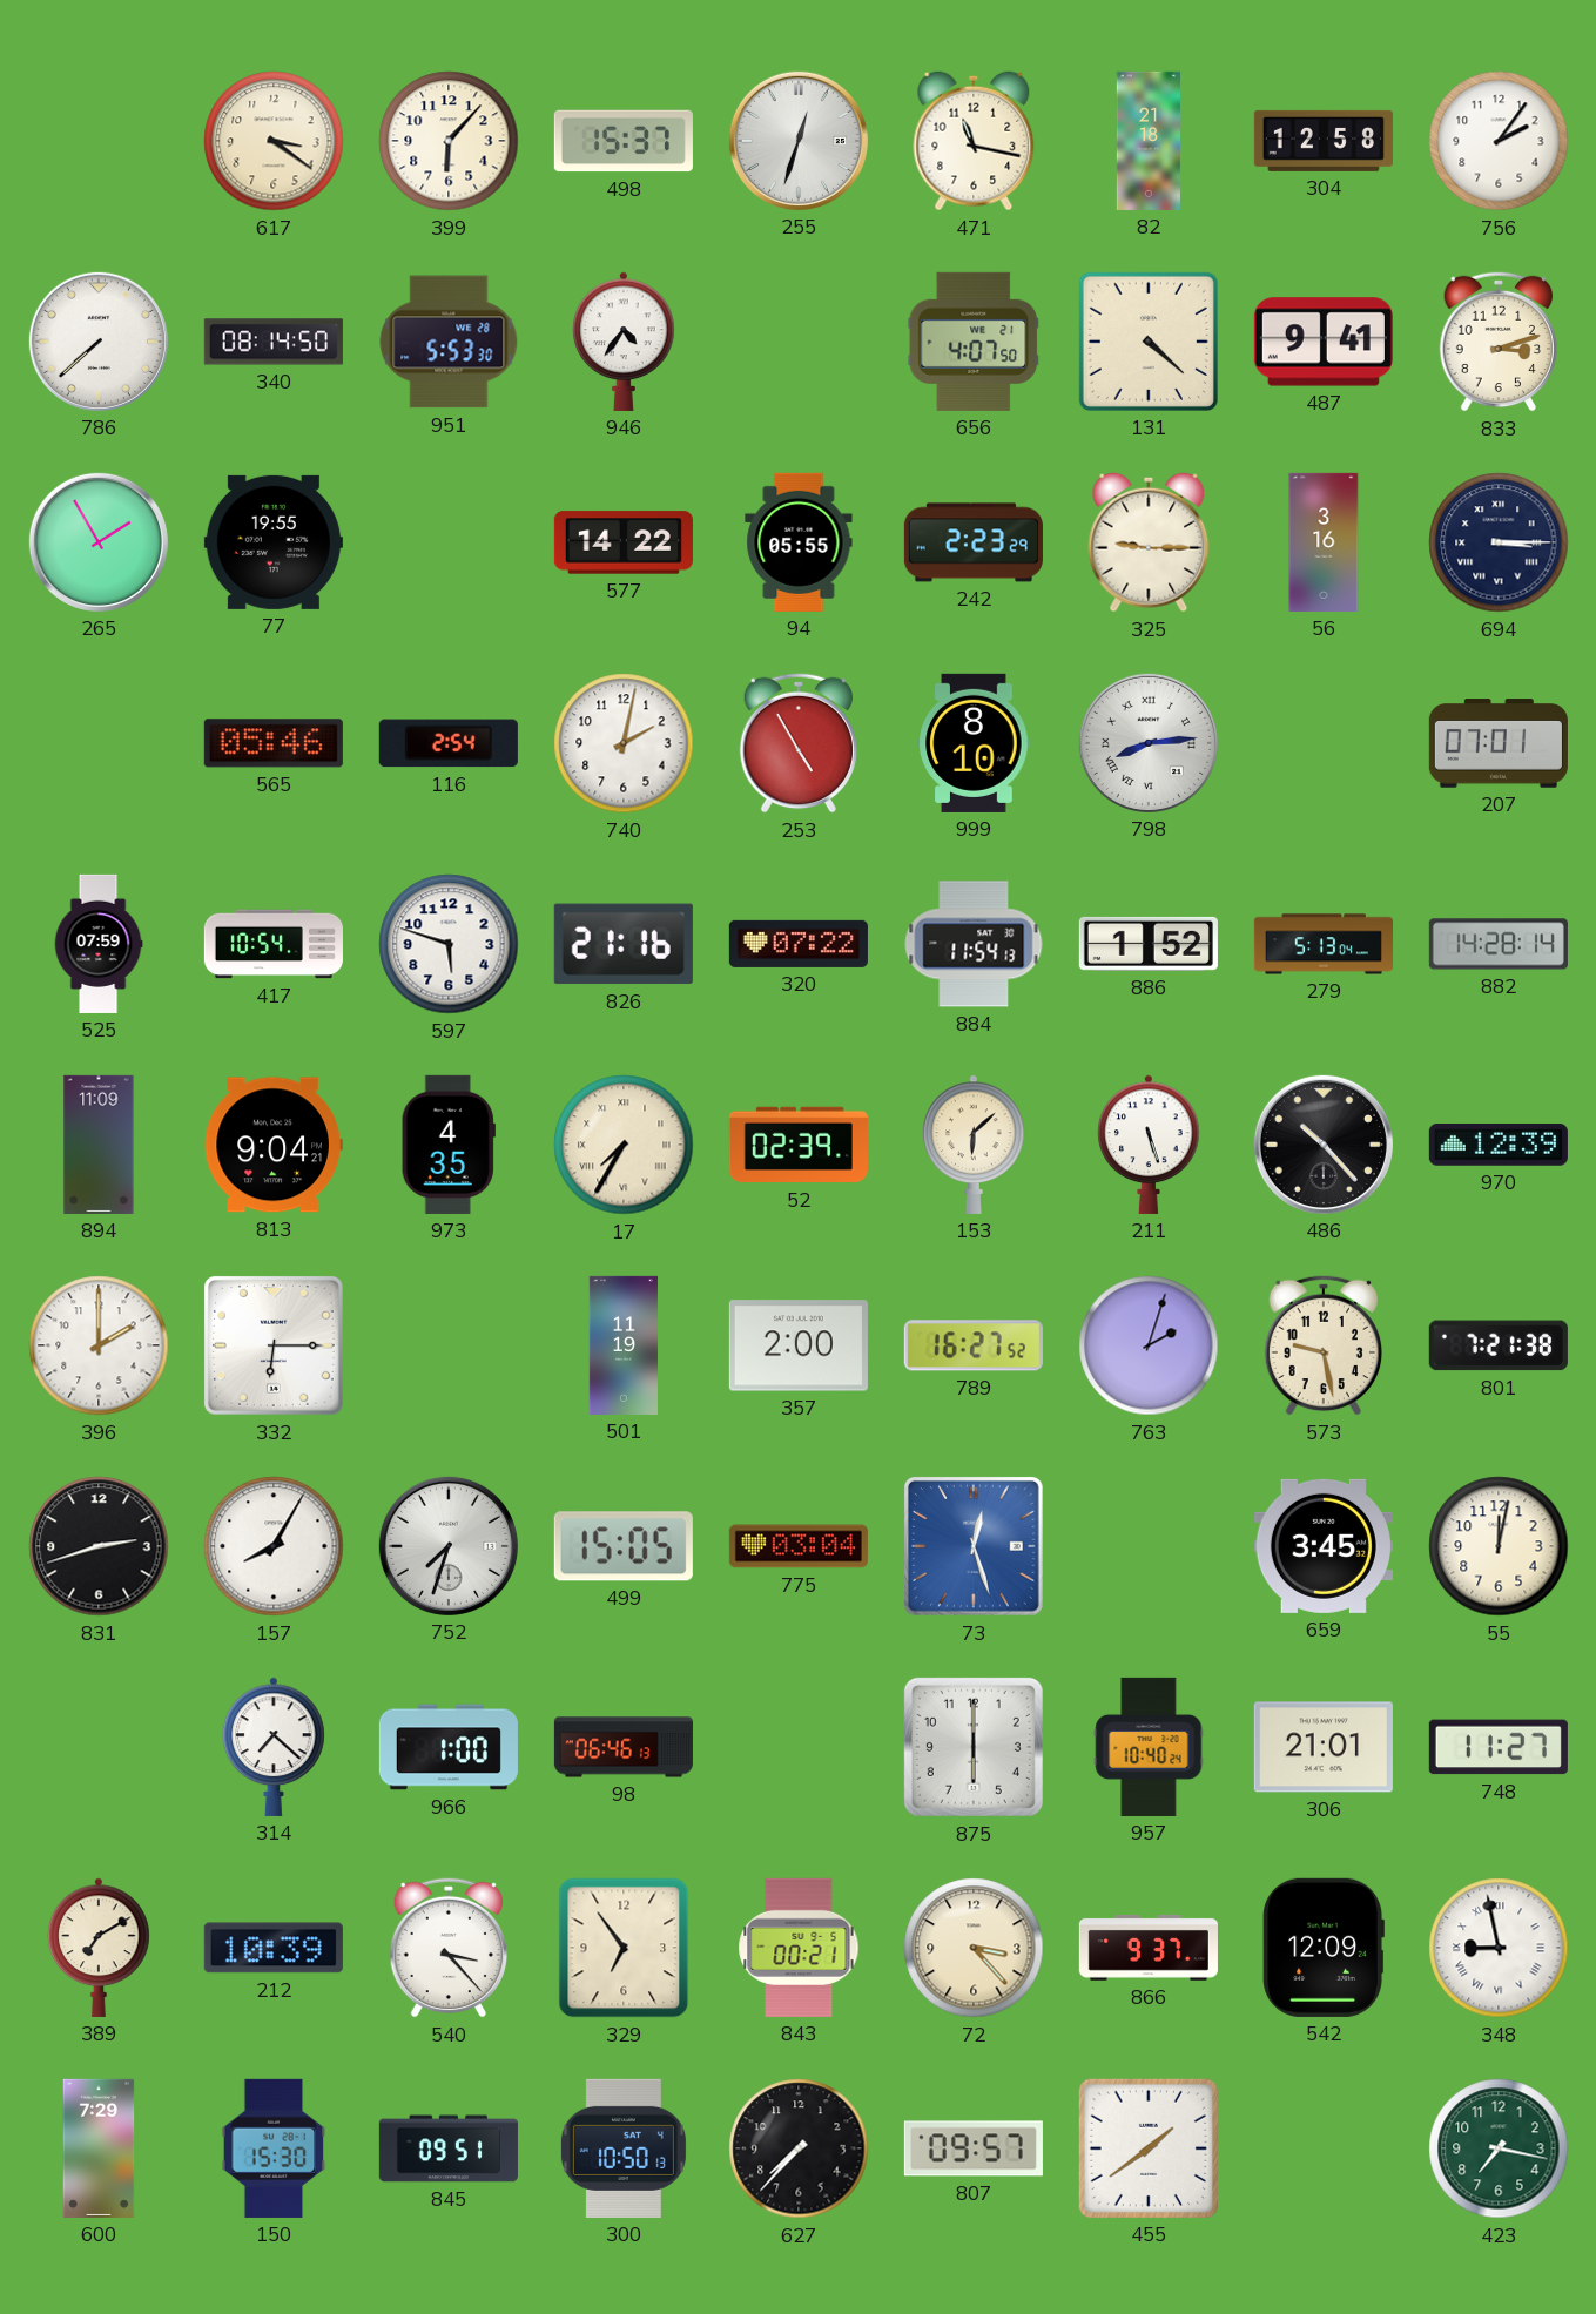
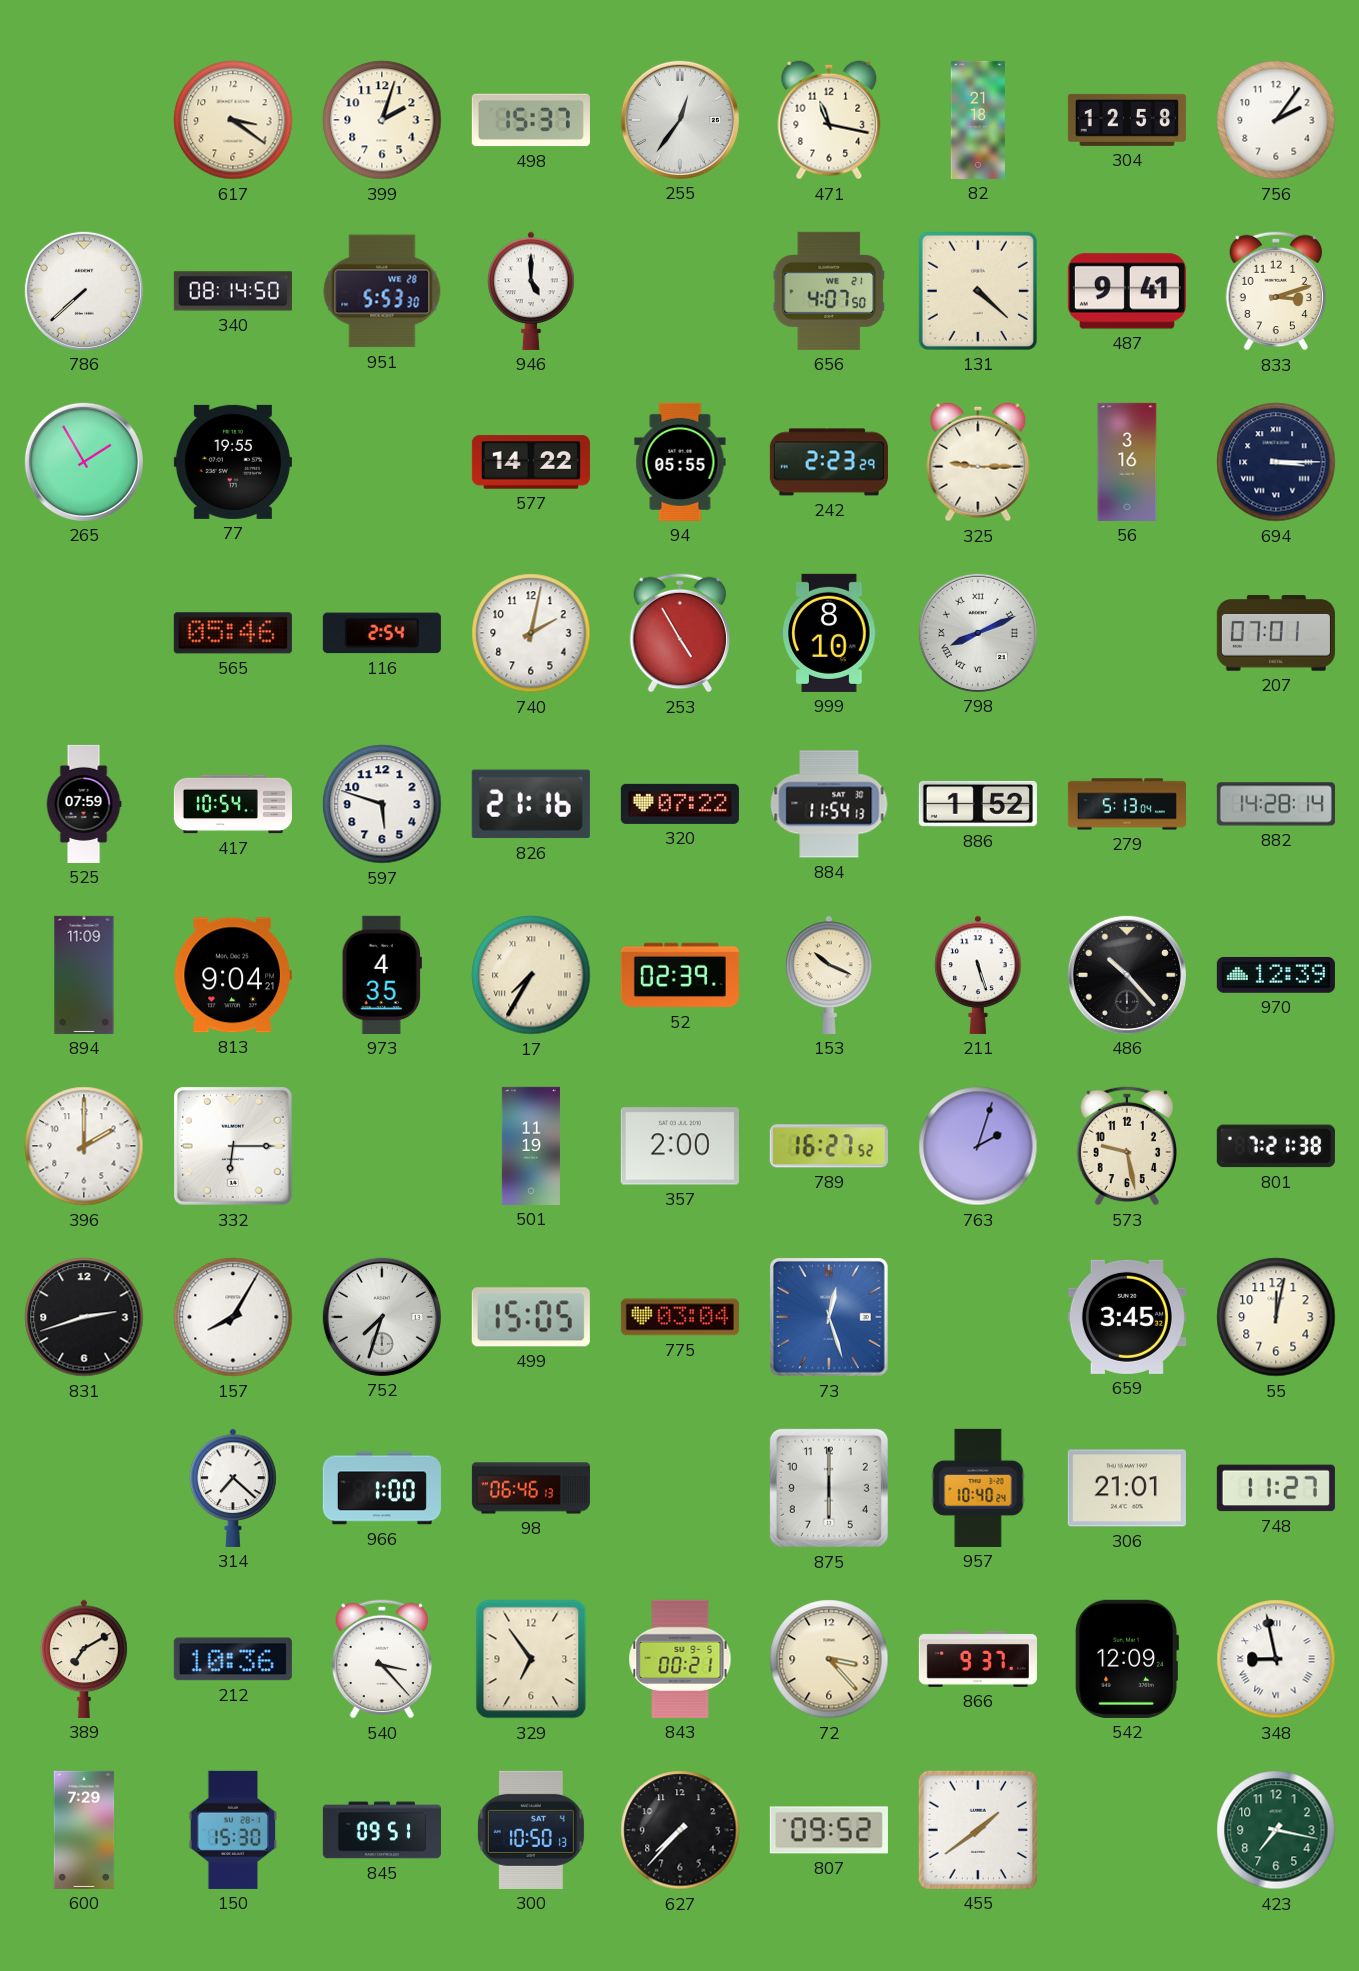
399: 6:07 -> 2:03 (382, 120)
255: 12:33 -> 12:36 (680, 120)
946: 4:36 -> 5:00 (531, 291)
798: 8:14 -> 8:11 (978, 633)
153: 6:08 -> 10:19 (829, 975)
212: 10:39 -> 10:36 (233, 1659)
807: 09:57 -> 09:52 (829, 1830)
